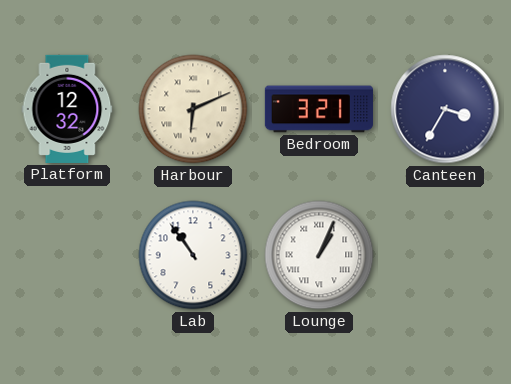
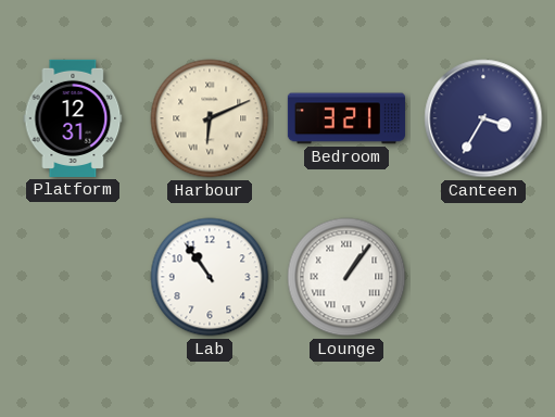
Platform: 12:32 -> 12:31 (73, 118)
Lounge: 1:04 -> 1:06 (346, 277)
